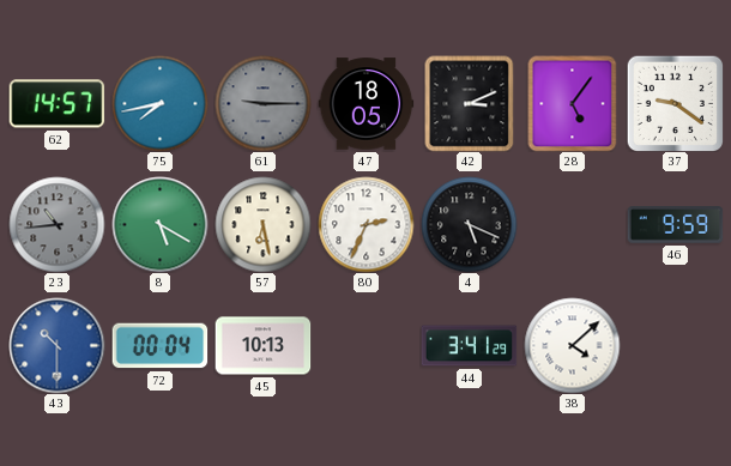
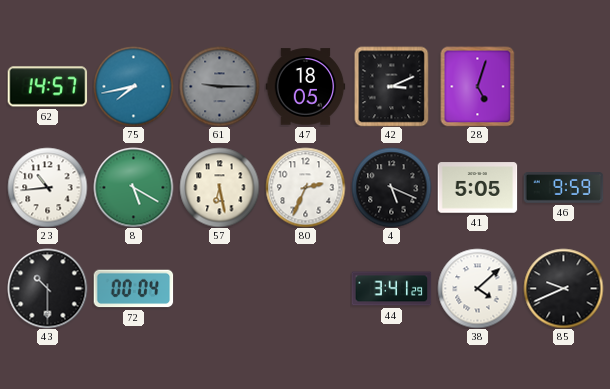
28: 5:06 -> 5:03 (478, 86)
37: 9:21 -> none (675, 103)
23 dial: grey -> white (47, 187)
41: none -> 5:05 (477, 188)
43 dial: blue -> black (47, 288)
45: 10:13 -> none (262, 346)
85: none -> 9:41 (563, 288)
